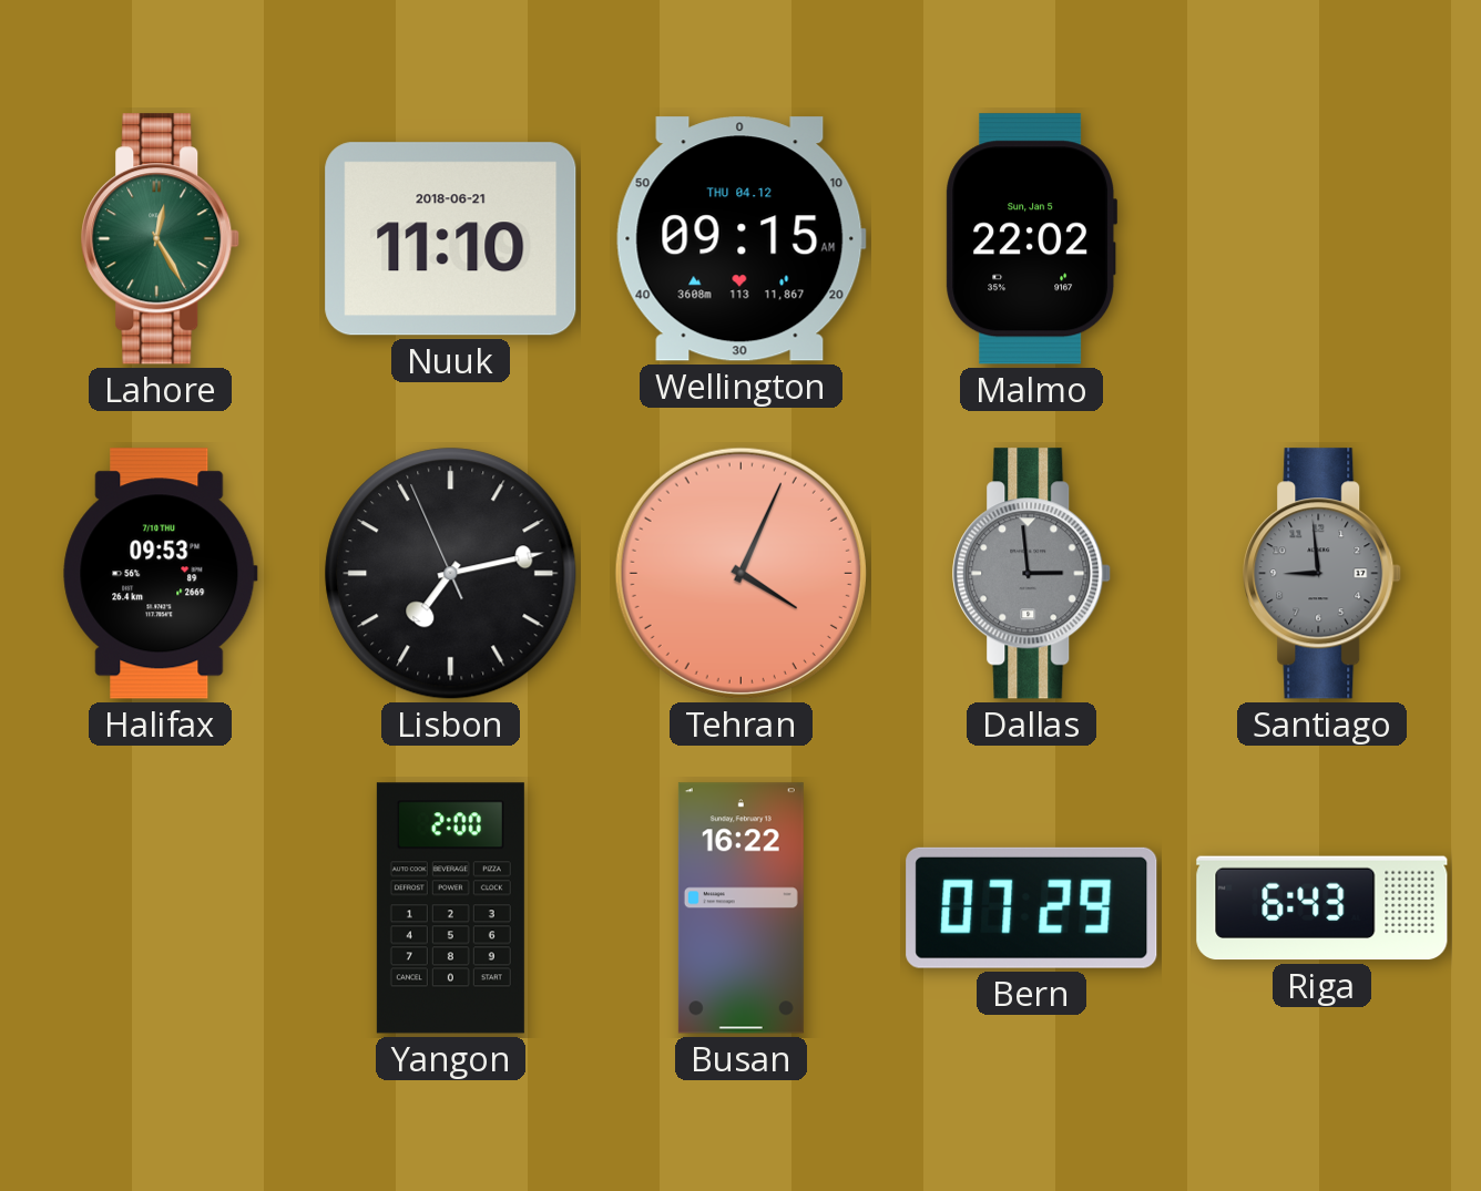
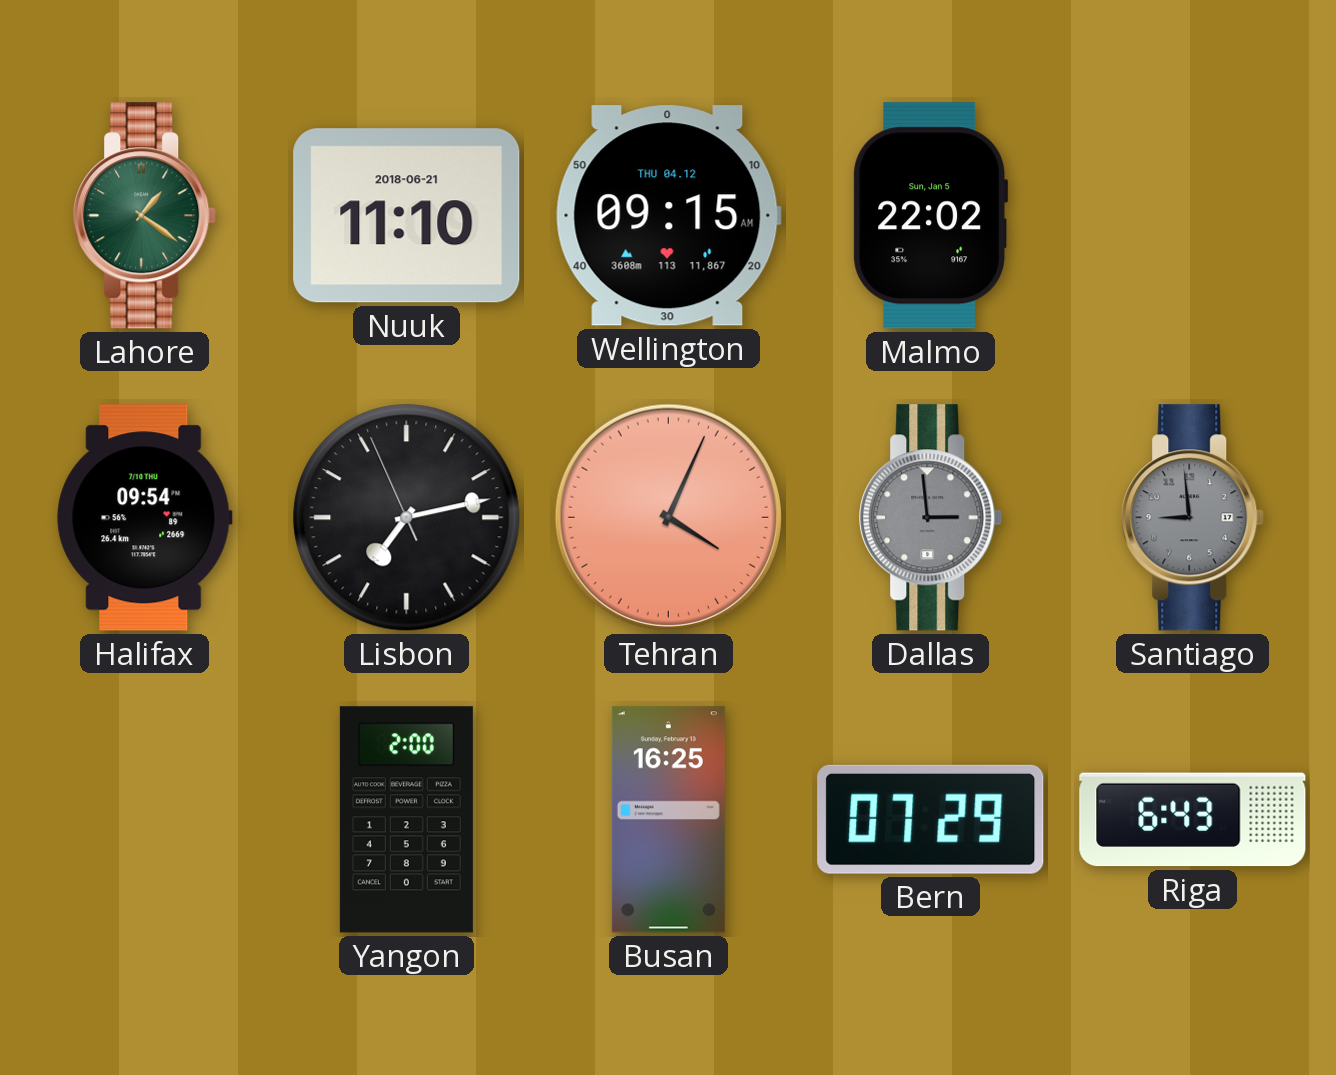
Lahore: 12:25 -> 1:21 (145, 216)
Halifax: 09:53 -> 09:54 (145, 518)
Busan: 16:22 -> 16:25 (668, 820)
